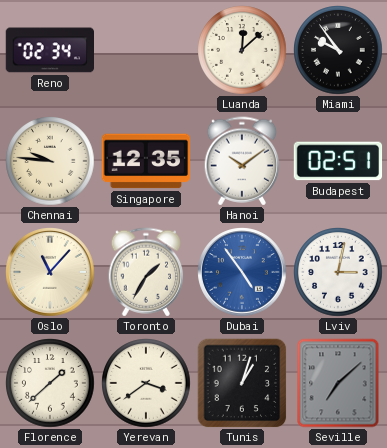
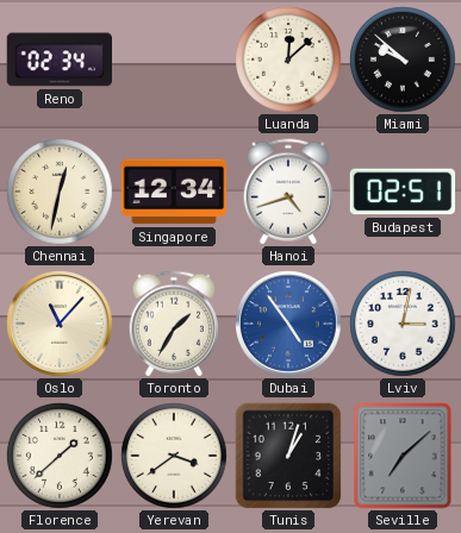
Miami: 9:54 -> 9:52 (403, 59)
Chennai: 9:46 -> 12:32 (60, 192)
Singapore: 12:35 -> 12:34 (174, 192)
Hanoi: 10:09 -> 4:42 (288, 192)
